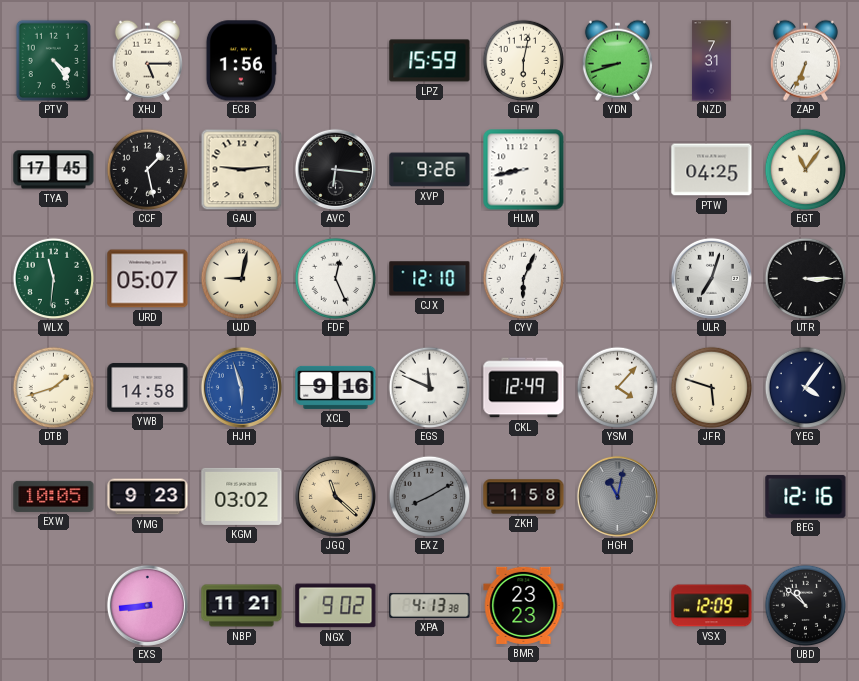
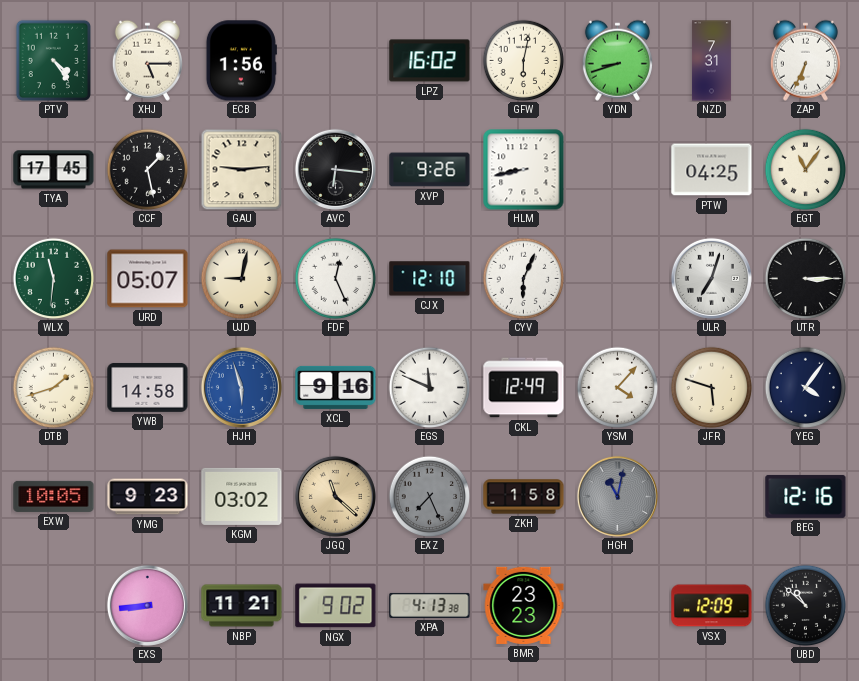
LPZ: 15:59 -> 16:02 (430, 61)
EXZ: 8:10 -> 7:26 (429, 496)
